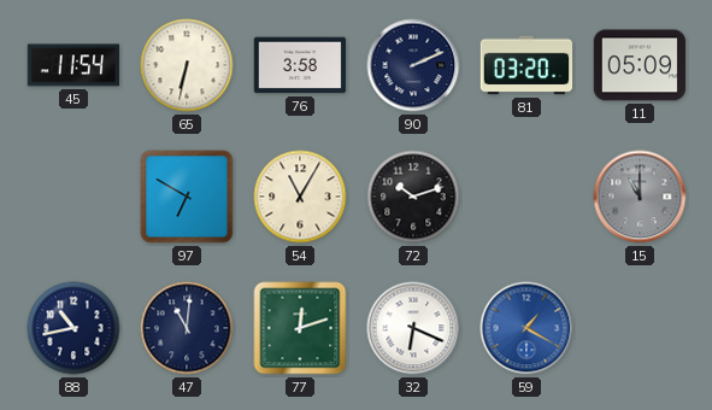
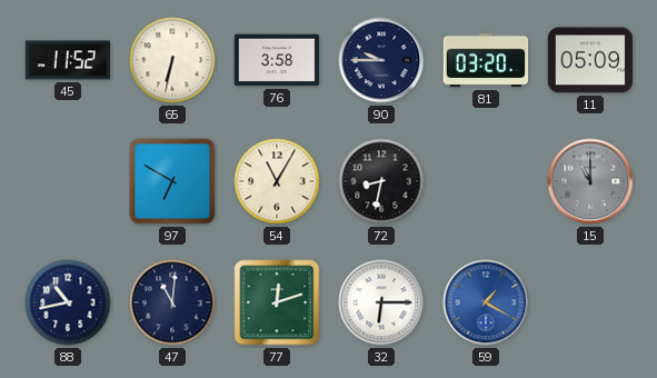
45: 11:54 -> 11:52 (68, 60)
90: 2:11 -> 9:45 (381, 60)
72: 10:12 -> 8:32 (381, 181)
32: 6:19 -> 6:15 (381, 302)
